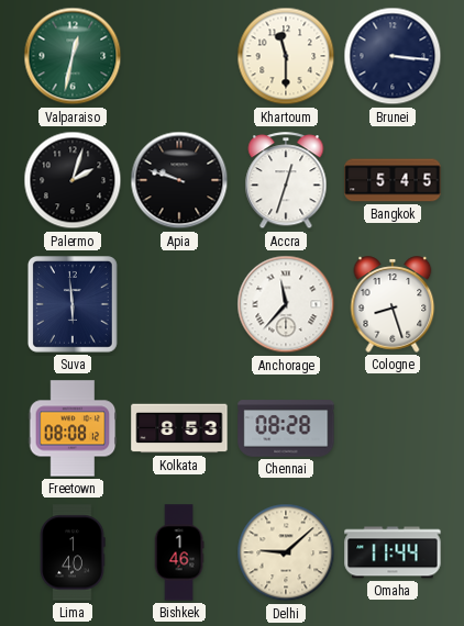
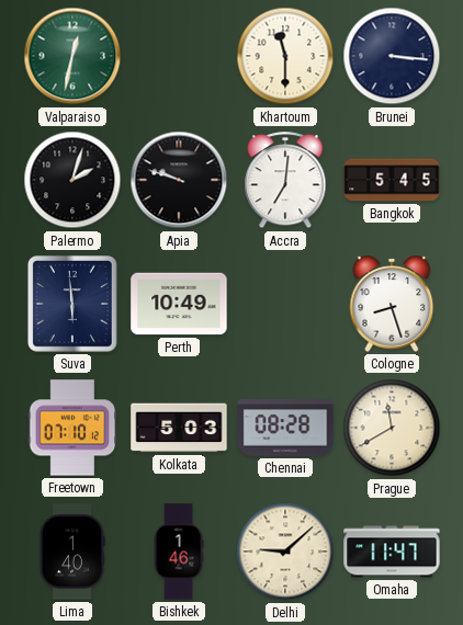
Accra: 12:33 -> 7:01 (285, 181)
Perth: none -> 10:49 (179, 304)
Anchorage: 11:37 -> none (286, 304)
Freetown: 08:08 -> 07:10 (72, 428)
Kolkata: 8:53 -> 5:03 (179, 428)
Prague: none -> 11:40 (392, 428)
Omaha: 11:44 -> 11:47 (392, 552)
